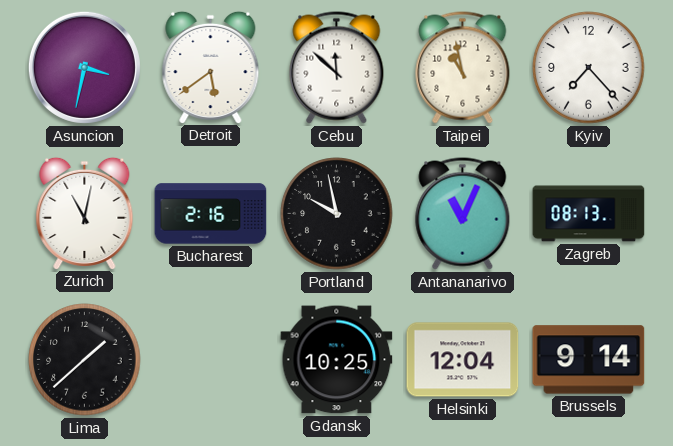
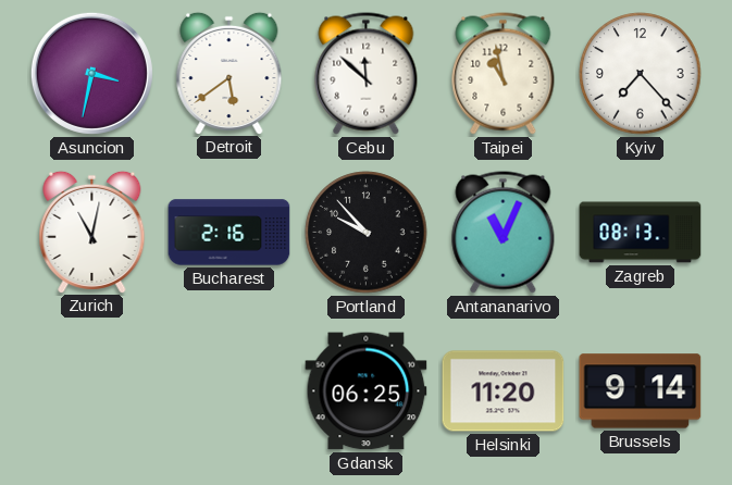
Portland: 9:58 -> 9:53 (367, 233)
Lima: 1:38 -> none (85, 360)
Gdansk: 10:25 -> 06:25 (367, 391)
Helsinki: 12:04 -> 11:20 (504, 391)
